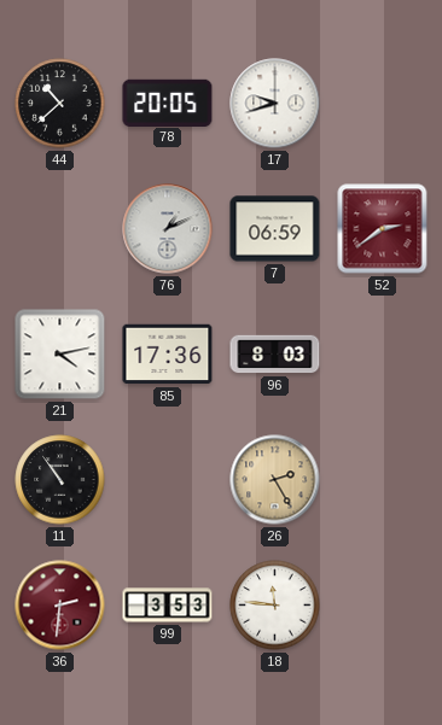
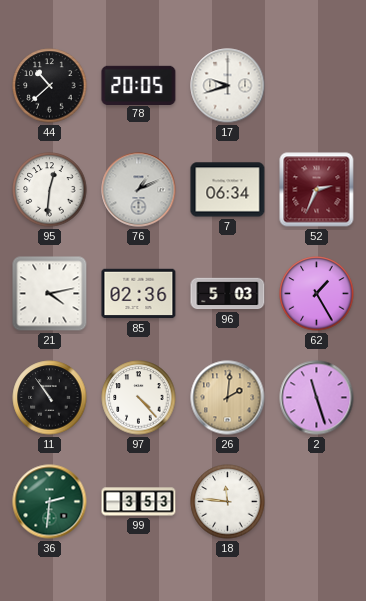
95: none -> 12:31 (50, 190)
7: 06:59 -> 06:34 (228, 190)
52: 2:39 -> 2:34 (317, 190)
85: 17:36 -> 02:36 (139, 294)
96: 8:03 -> 5:03 (228, 294)
62: none -> 1:25 (317, 294)
97: none -> 4:23 (139, 398)
26: 2:25 -> 2:01 (228, 398)
2: none -> 11:27 (317, 398)
36 dial: burgundy -> green (50, 502)
